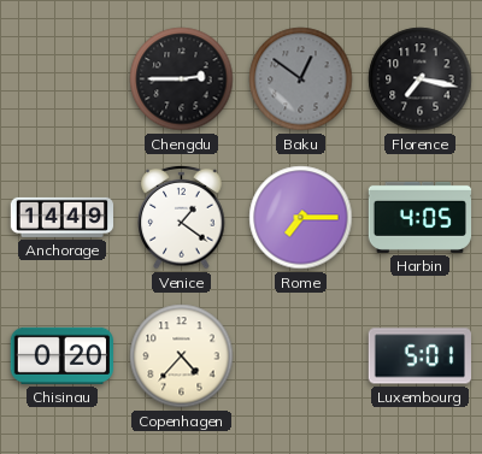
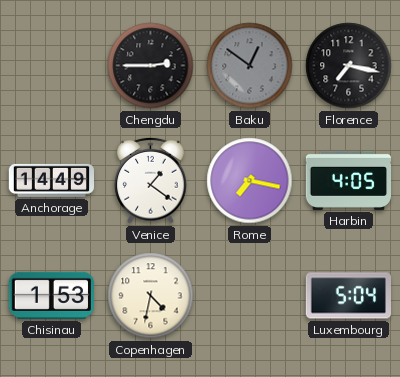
Rome: 7:15 -> 7:17 (250, 181)
Chisinau: 0:20 -> 1:53 (51, 295)
Copenhagen: 4:37 -> 4:32 (151, 296)
Luxembourg: 5:01 -> 5:04 (348, 296)
